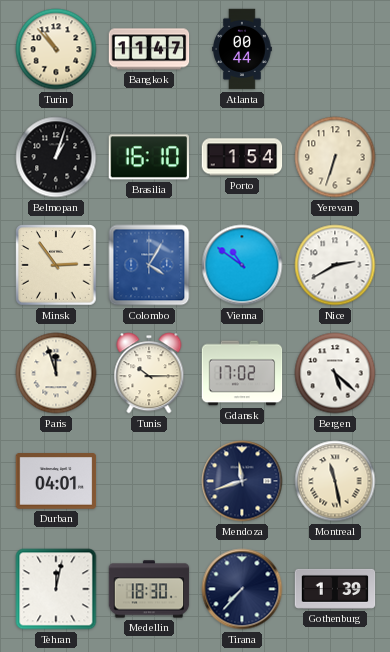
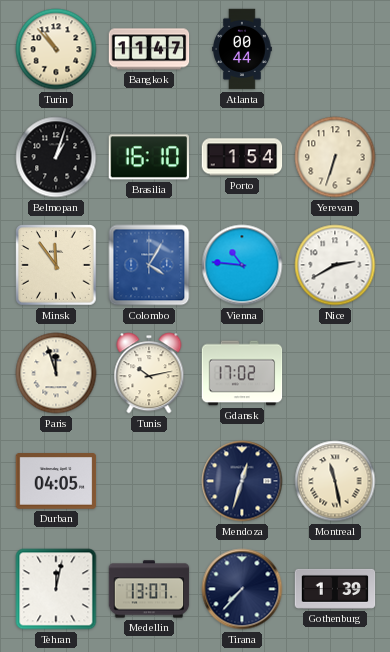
Minsk: 2:54 -> 11:54 (56, 265)
Vienna: 10:51 -> 10:46 (242, 265)
Tunis: 10:15 -> 10:13 (149, 373)
Bergen: 5:22 -> none (335, 373)
Durban: 04:01 -> 04:05 (56, 482)
Mendoza: 11:42 -> 12:33 (242, 481)
Medellin: 18:30 -> 13:07 (149, 589)
